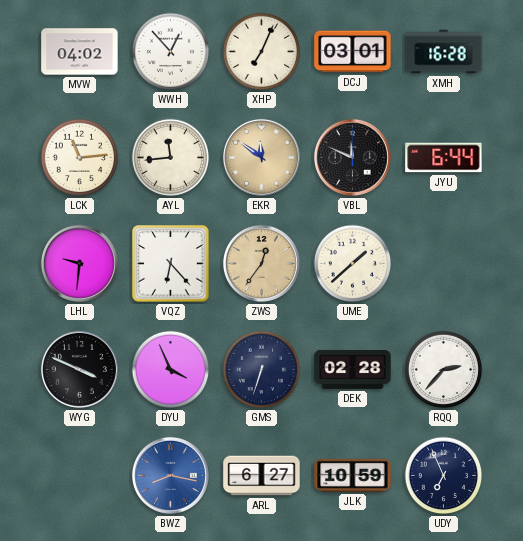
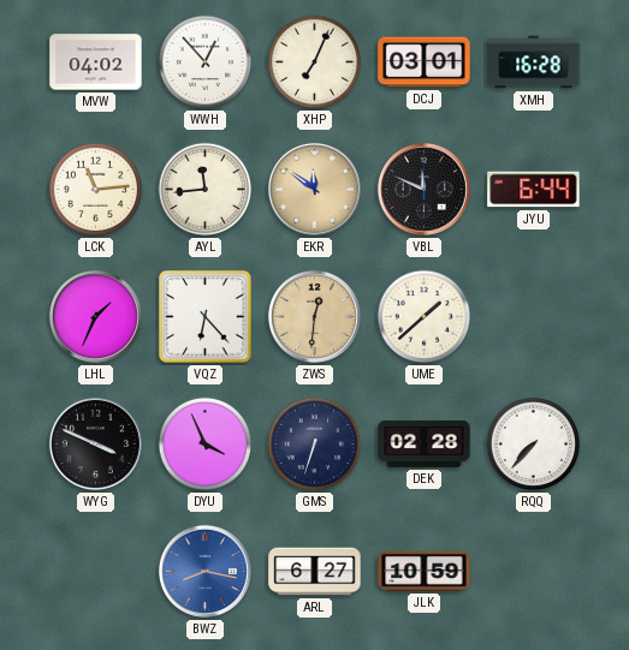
LHL: 9:31 -> 1:34 (95, 316)
ZWS: 12:36 -> 12:31 (314, 316)
RQQ: 2:37 -> 7:37 (534, 445)
UDY: 6:56 -> none (444, 476)
